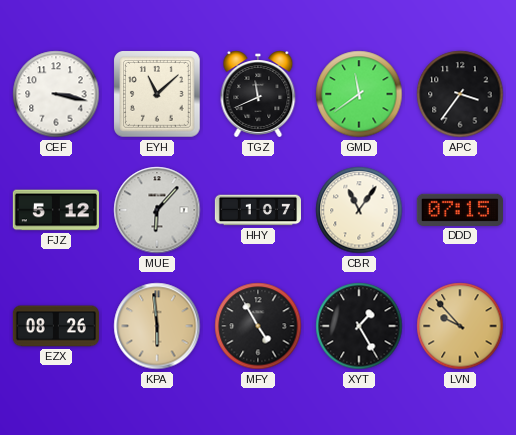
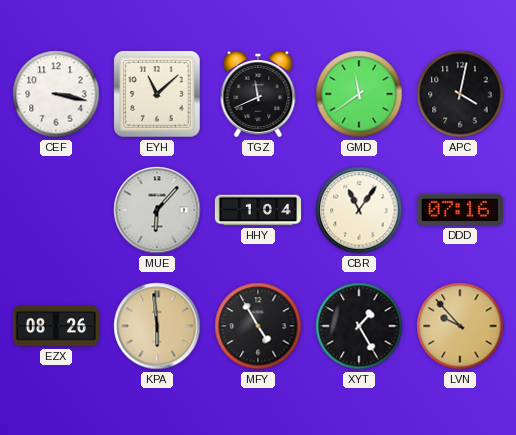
APC: 3:36 -> 4:02 (460, 94)
FJZ: 5:12 -> none (56, 210)
HHY: 1:07 -> 1:04 (257, 210)
DDD: 07:15 -> 07:16 (460, 210)
